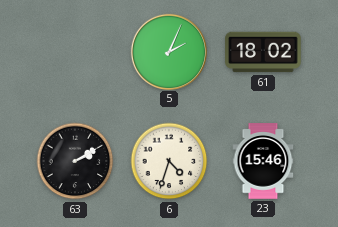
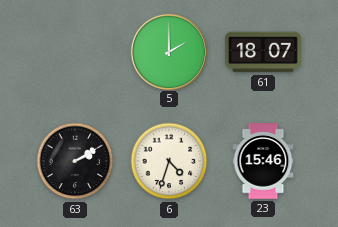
5: 2:04 -> 2:00 (168, 51)
61: 18:02 -> 18:07 (263, 52)
